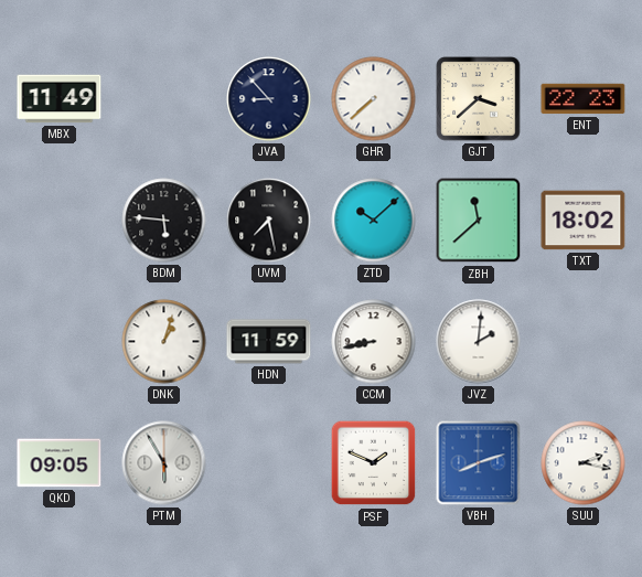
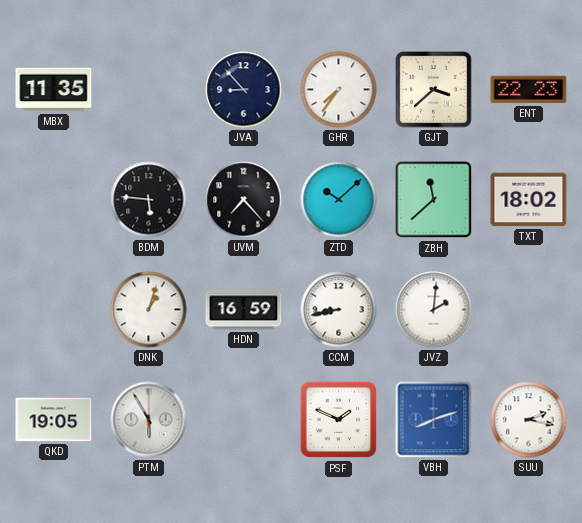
MBX: 11:49 -> 11:35 (54, 90)
GHR: 7:38 -> 7:36 (339, 90)
UVM: 7:28 -> 7:23 (244, 200)
HDN: 11:59 -> 16:59 (244, 310)
QKD: 09:05 -> 19:05 (54, 420)
